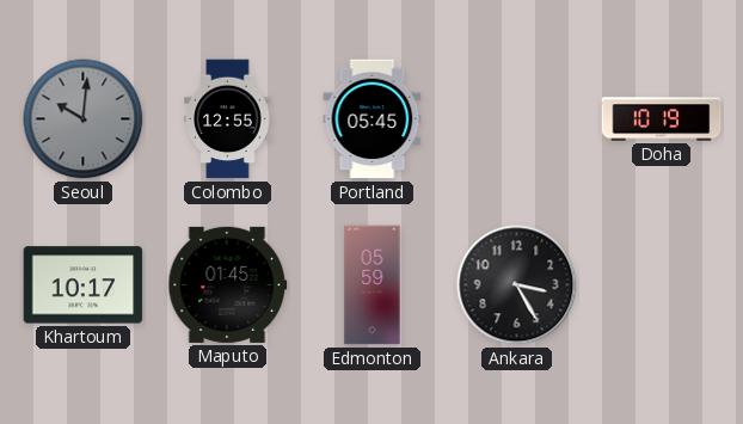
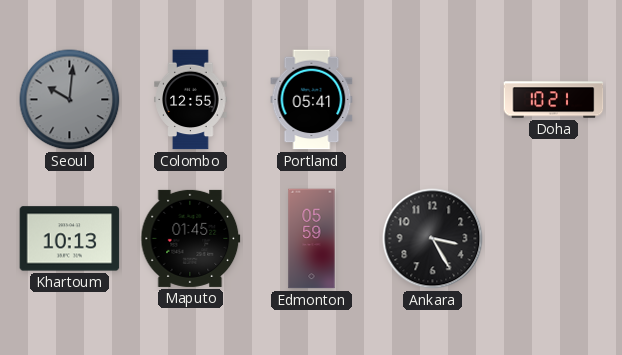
Portland: 05:45 -> 05:41 (312, 100)
Doha: 10:19 -> 10:21 (554, 100)
Khartoum: 10:17 -> 10:13 (70, 239)
